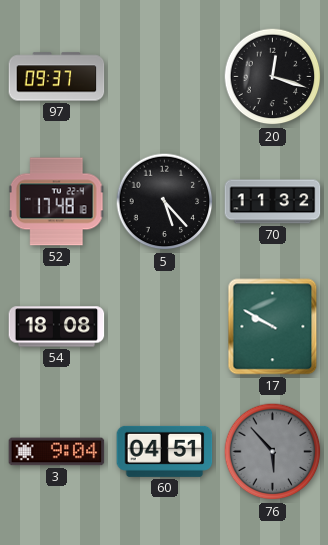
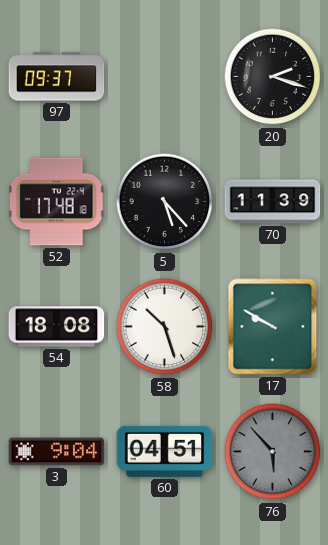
20: 12:18 -> 2:18 (273, 77)
70: 11:32 -> 11:39 (273, 202)
58: none -> 10:27 (165, 327)
